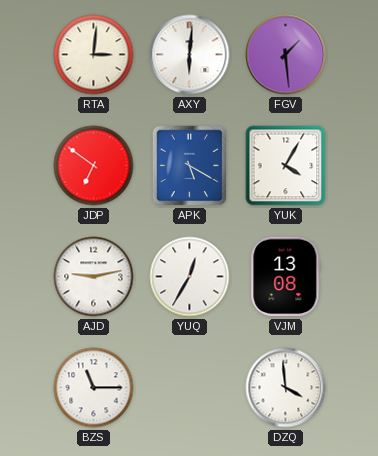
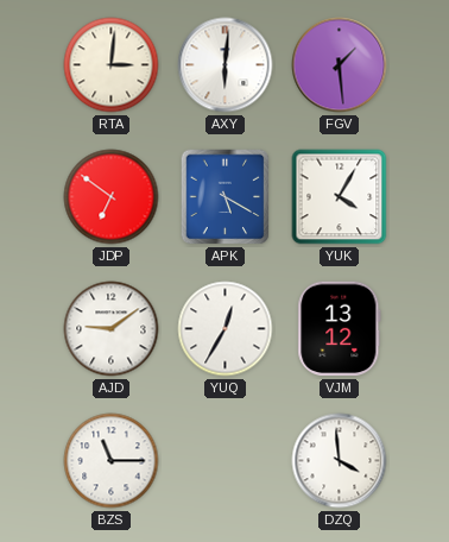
AJD: 9:13 -> 9:09 (112, 329)
VJM: 13:08 -> 13:12 (340, 329)
